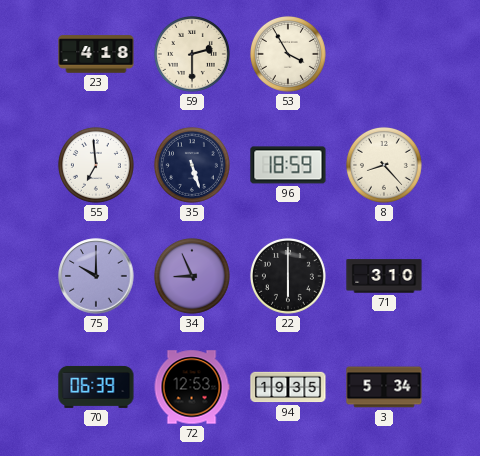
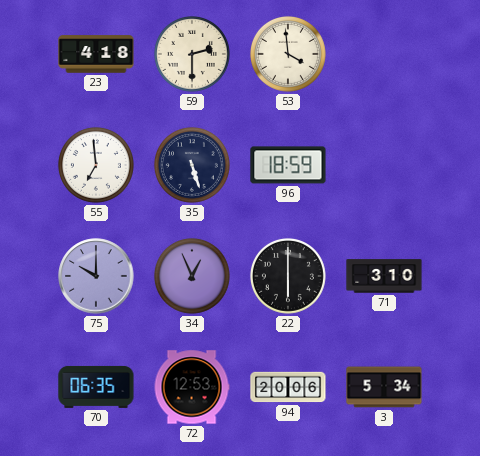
53: 3:55 -> 3:59 (288, 54)
8: 8:23 -> none (384, 165)
34: 8:56 -> 12:56 (192, 276)
70: 06:39 -> 06:35 (96, 387)
94: 19:35 -> 20:06 (288, 387)
